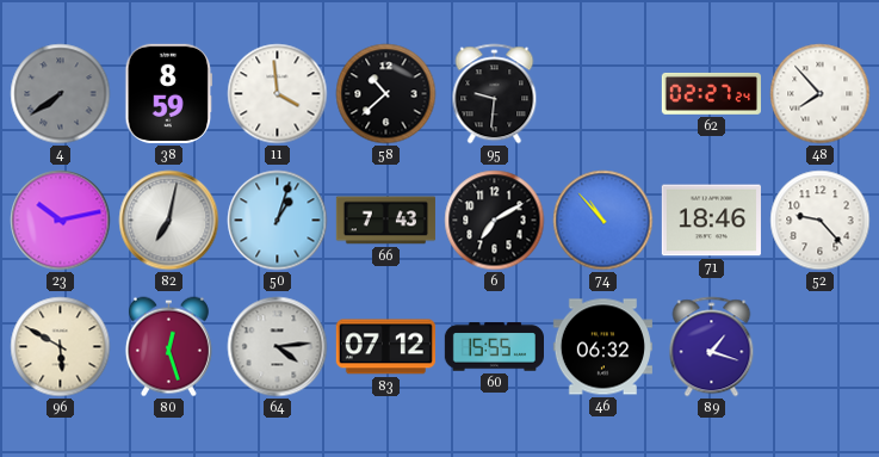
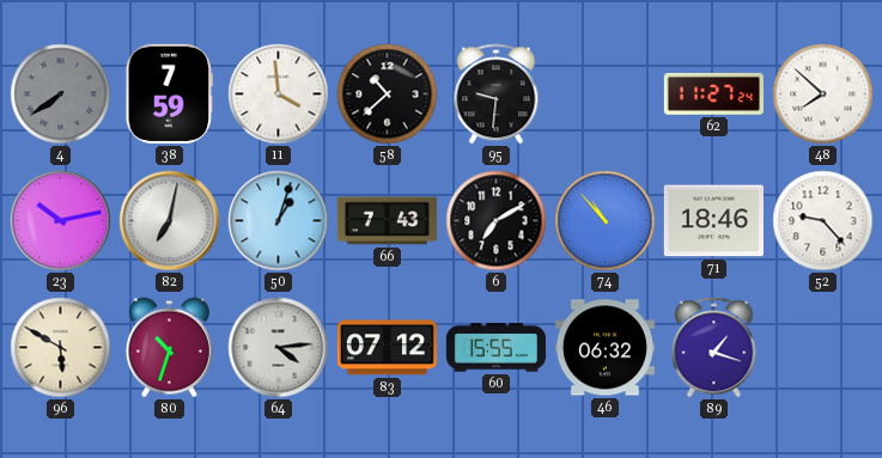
38: 8:59 -> 7:59 (169, 93)
62: 02:27 -> 11:27 (713, 93)
48: 7:53 -> 7:52 (823, 94)
80: 12:27 -> 10:33 (169, 348)
